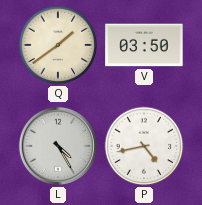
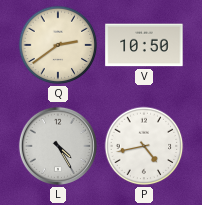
Q: 1:39 -> 2:39 (58, 45)
V: 03:50 -> 10:50 (144, 45)
